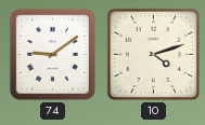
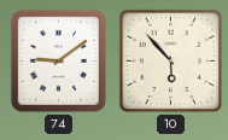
10: 4:12 -> 5:53 (171, 62)
